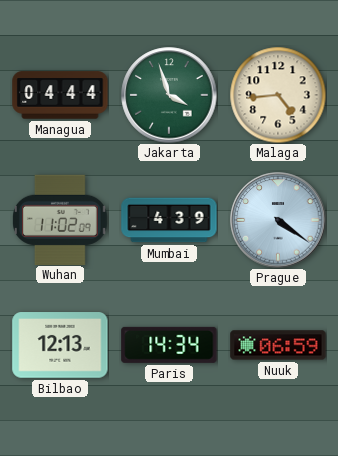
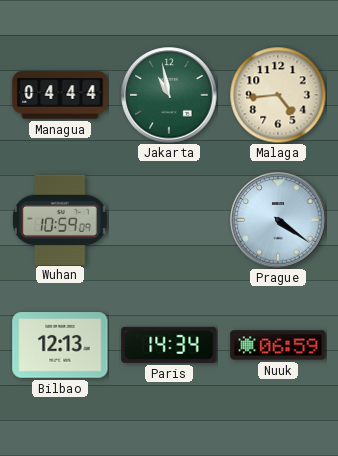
Jakarta: 3:57 -> 10:58 (169, 95)
Wuhan: 11:02 -> 10:59 (61, 219)
Mumbai: 4:39 -> none (169, 220)
